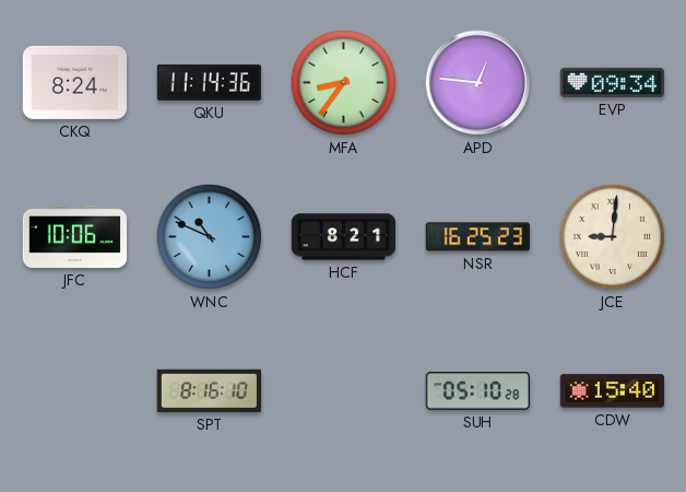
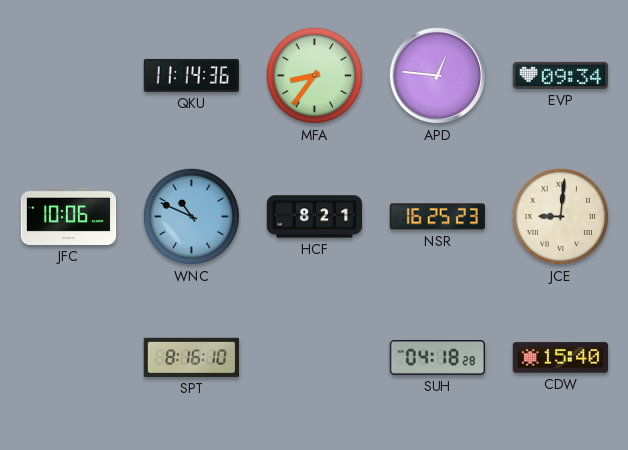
CKQ: 8:24 -> none (75, 82)
SUH: 05:10 -> 04:18 (437, 358)
